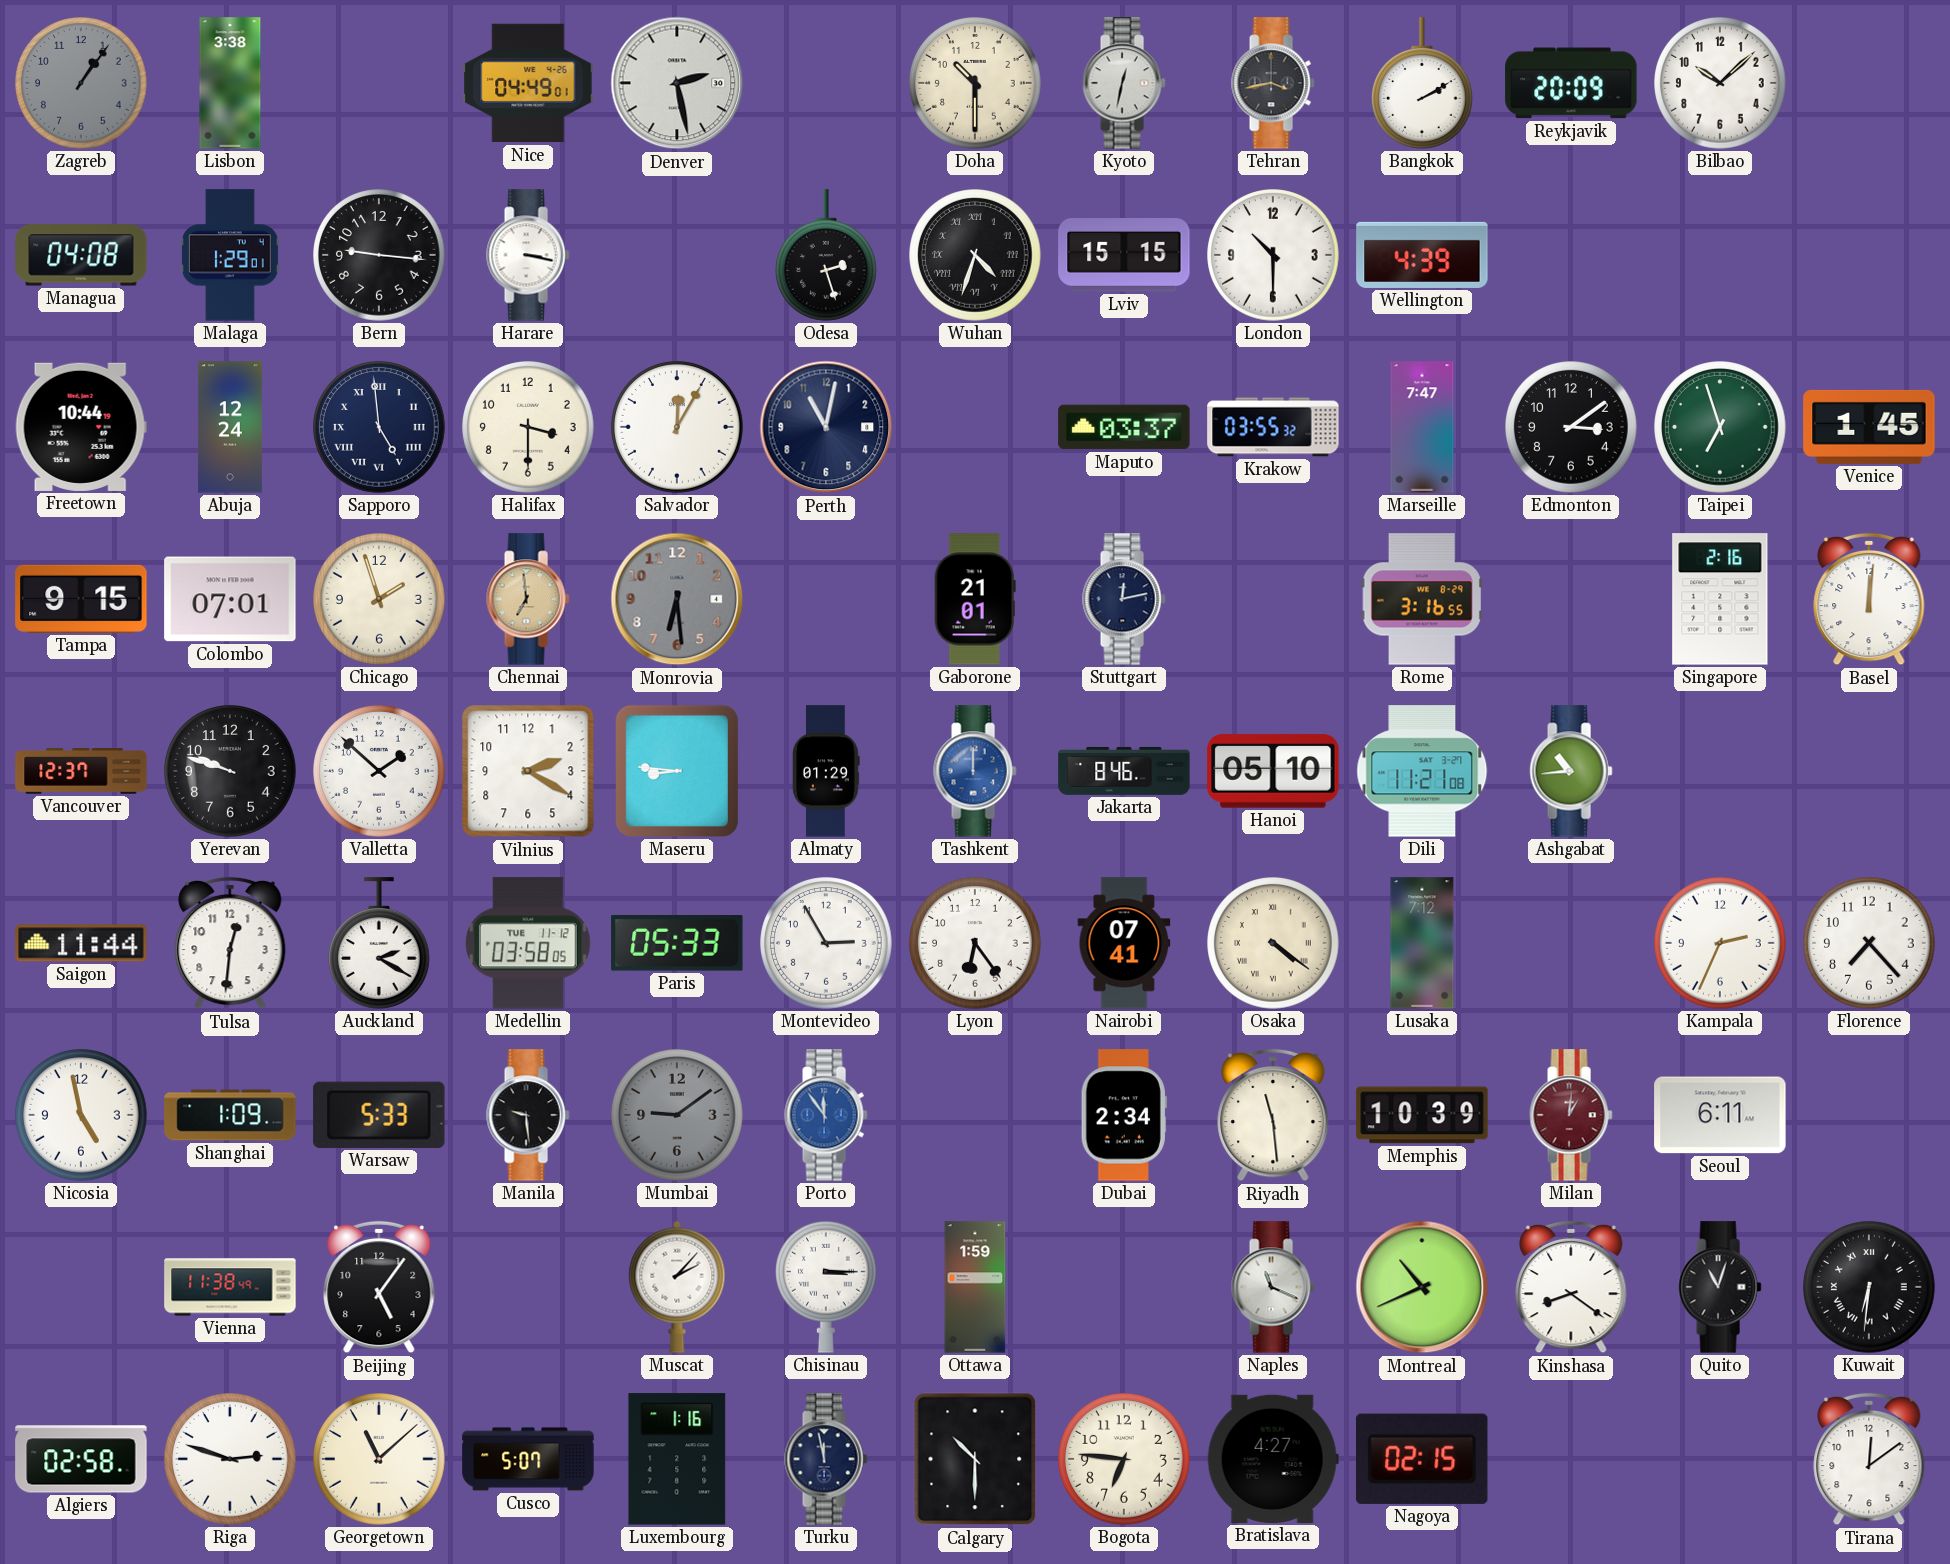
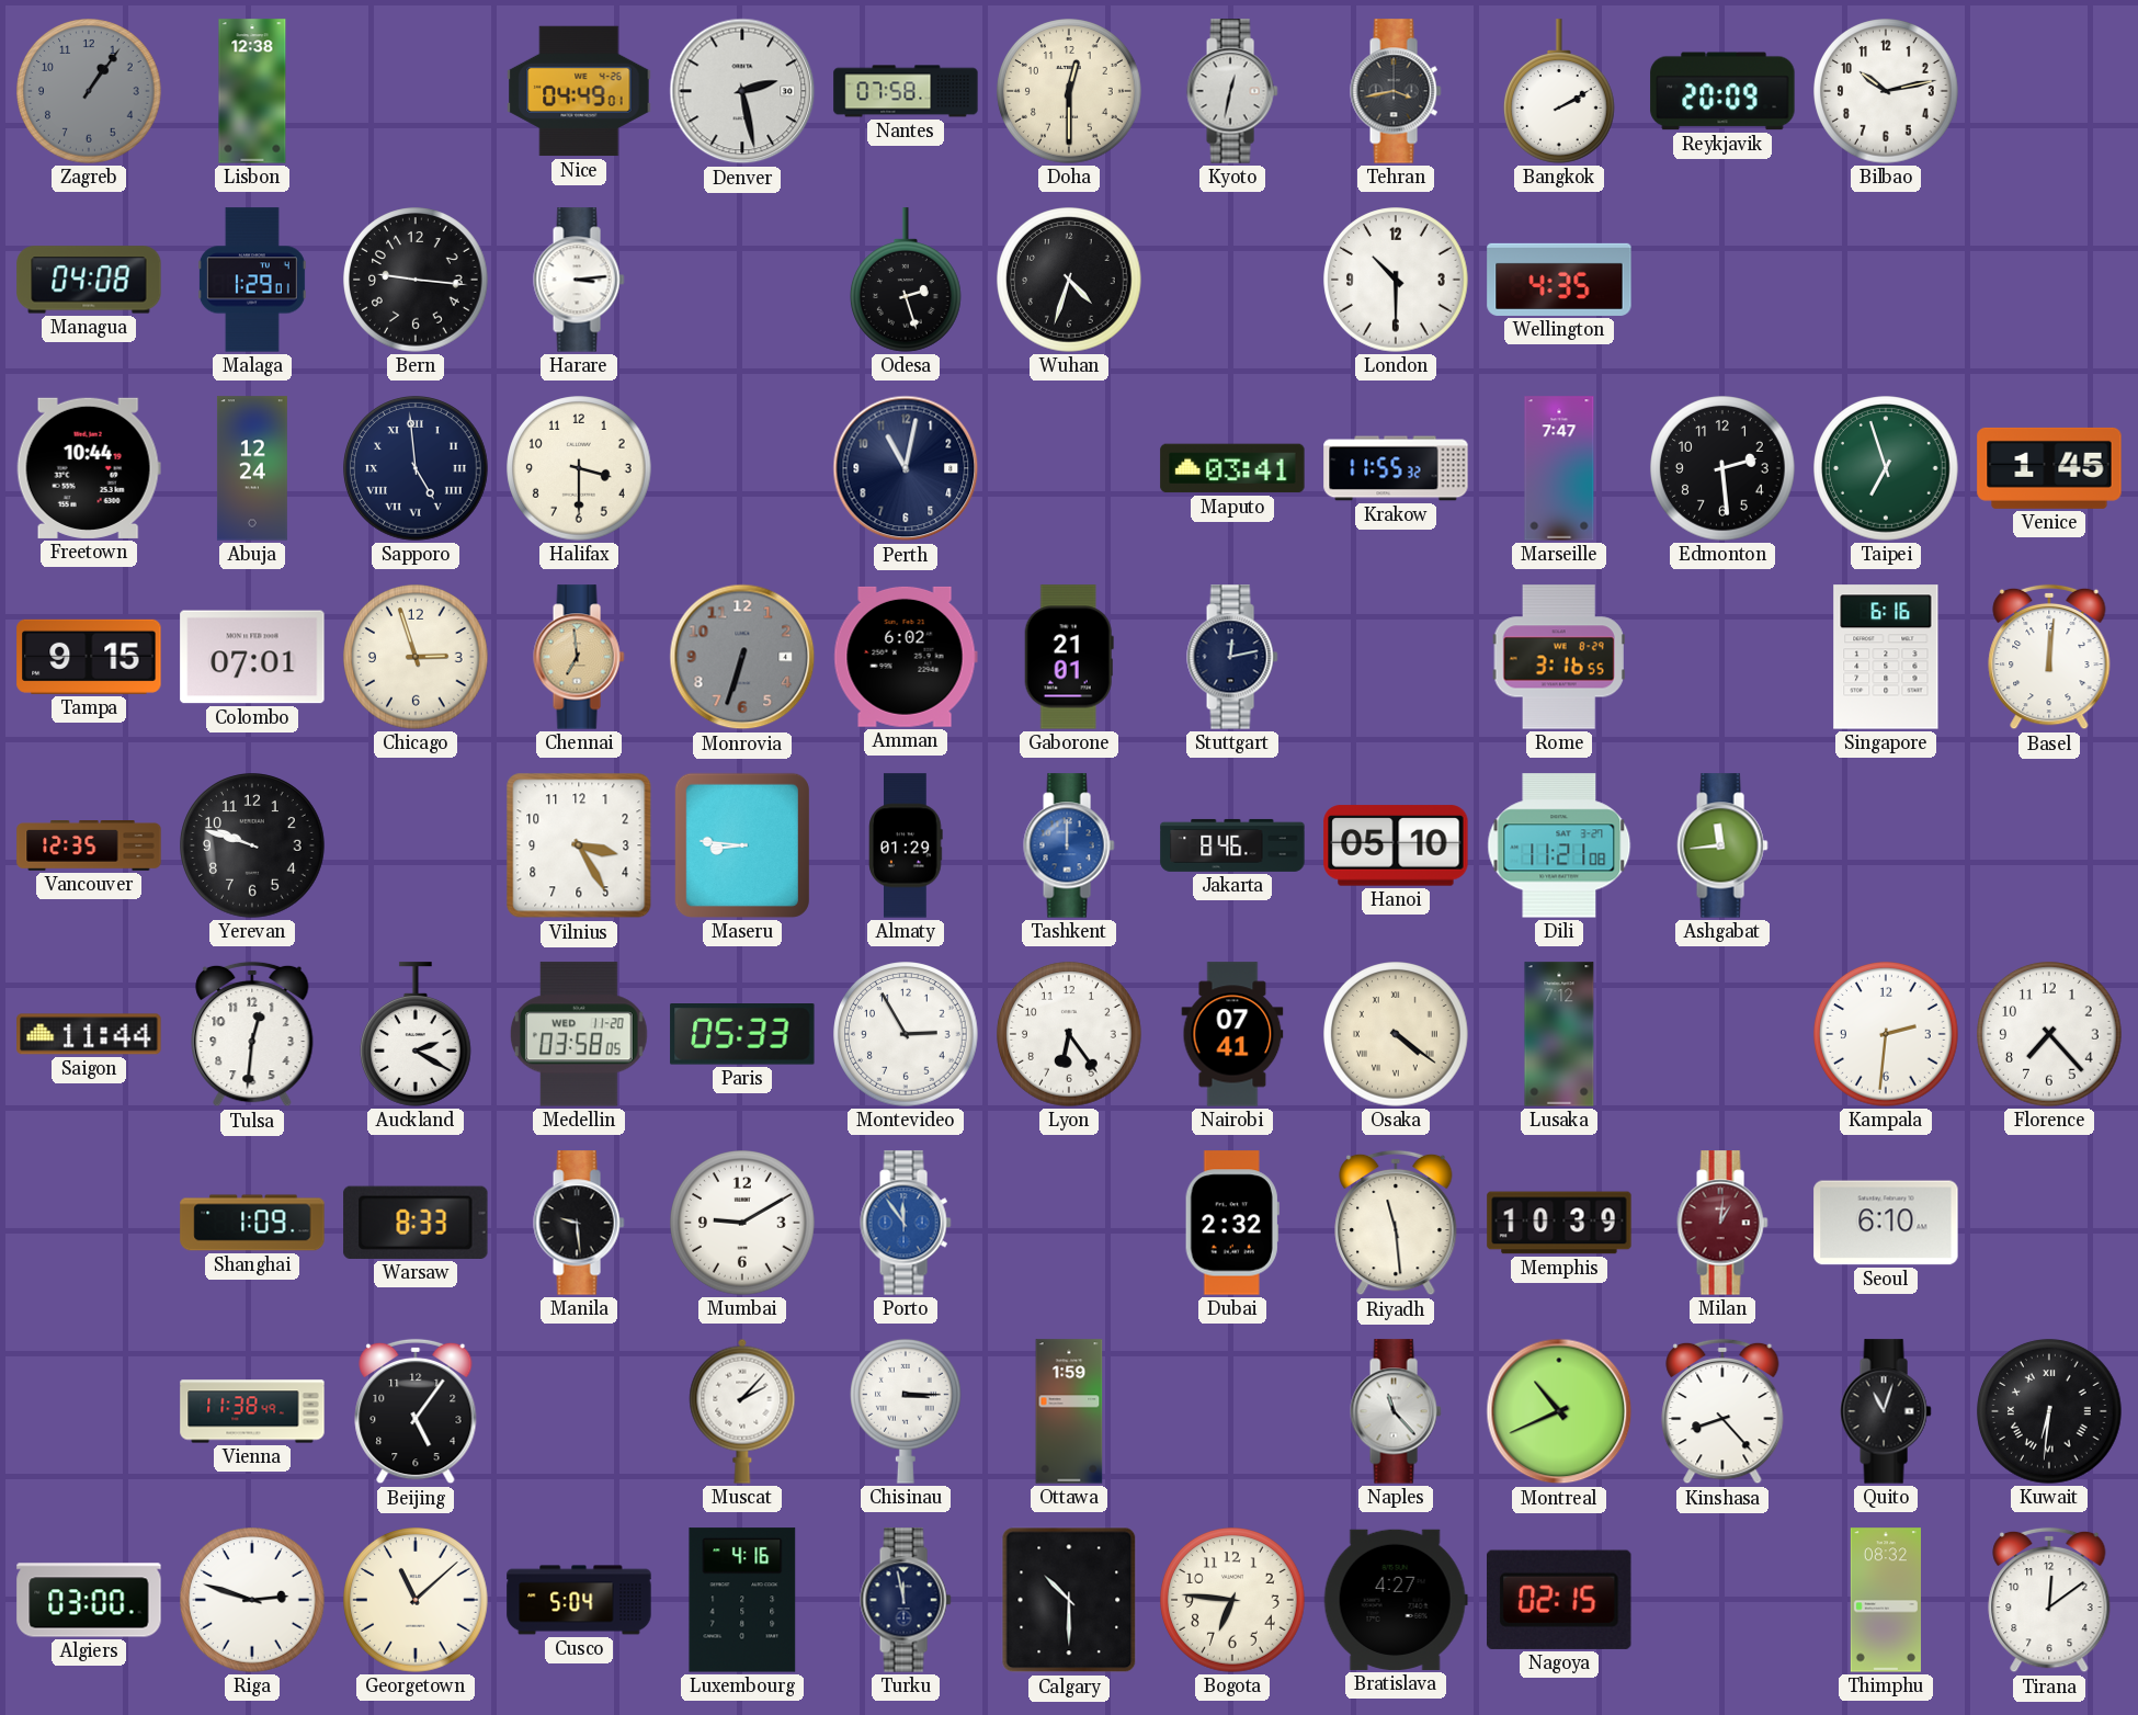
Lisbon: 3:38 -> 12:38 (252, 91)
Nantes: none -> 07:58 (906, 91)
Doha: 10:30 -> 12:30 (1069, 91)
Bilbao: 10:08 -> 10:13 (1886, 91)
Harare: 3:17 -> 3:14 (579, 280)
Wuhan numerals: Roman -> Arabic (1069, 280)
Lviv: 15:15 -> none (1124, 255)
Wellington: 4:39 -> 4:35 (1559, 280)
Salvador: 12:05 -> none (677, 427)
Maputo: 03:37 -> 03:41 (1232, 468)
Krakow: 03:55 -> 11:55 (1396, 468)
Edmonton: 3:09 -> 2:29 (1722, 468)
Chicago: 1:57 -> 2:57 (416, 657)
Monrovia: 6:29 -> 6:33 (742, 657)
Amman: none -> 6:02 (906, 657)
Singapore: 2:16 -> 6:16 (1886, 657)
Vancouver: 12:37 -> 12:35 (89, 847)
Valletta: 1:52 -> none (379, 771)
Vilnius: 2:20 -> 3:25 (579, 845)
Ashgabat: 10:44 -> 11:44 (1722, 845)
Medellin date: TUE 11-12 -> WED 11-20 (579, 1034)
Kampala: 2:34 -> 2:31 (1886, 1034)
Nicosia: 4:58 -> none (81, 1115)
Warsaw: 5:33 -> 8:33 (416, 1223)
Mumbai: 9:09 -> 9:10 (742, 1223)
Mumbai dial: grey -> white (742, 1223)
Dubai: 2:34 -> 2:32 (1232, 1223)
Seoul: 6:11 -> 6:10 (1886, 1223)
Naples: 11:19 -> 11:23 (1396, 1411)
Kinshasa: 8:21 -> 8:23 (1722, 1411)
Algiers: 02:58 -> 03:00 (89, 1600)
Cusco: 5:07 -> 5:04 (579, 1600)
Luxembourg: 1:16 -> 4:16 (742, 1600)
Thimphu: none -> 08:32 (1886, 1600)
